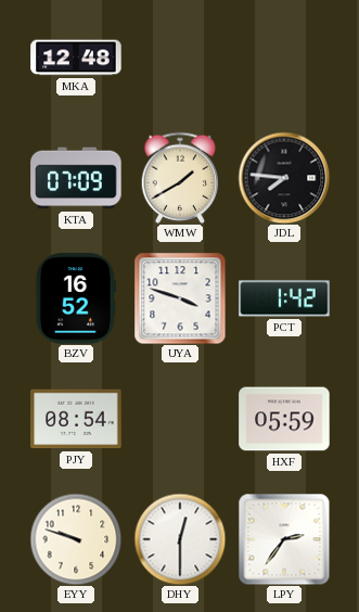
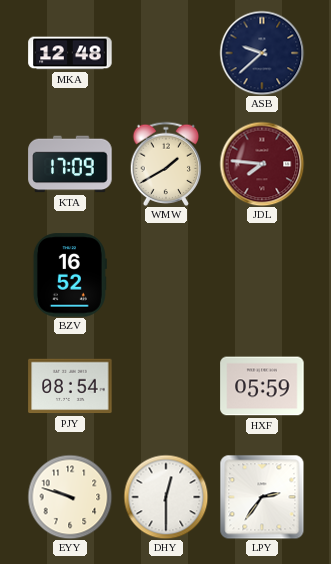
ASB: none -> 9:38 (262, 53)
KTA: 07:09 -> 17:09 (70, 164)
JDL dial: black -> burgundy (262, 164)
UYA: 3:48 -> none (180, 298)
PCT: 1:42 -> none (284, 298)
